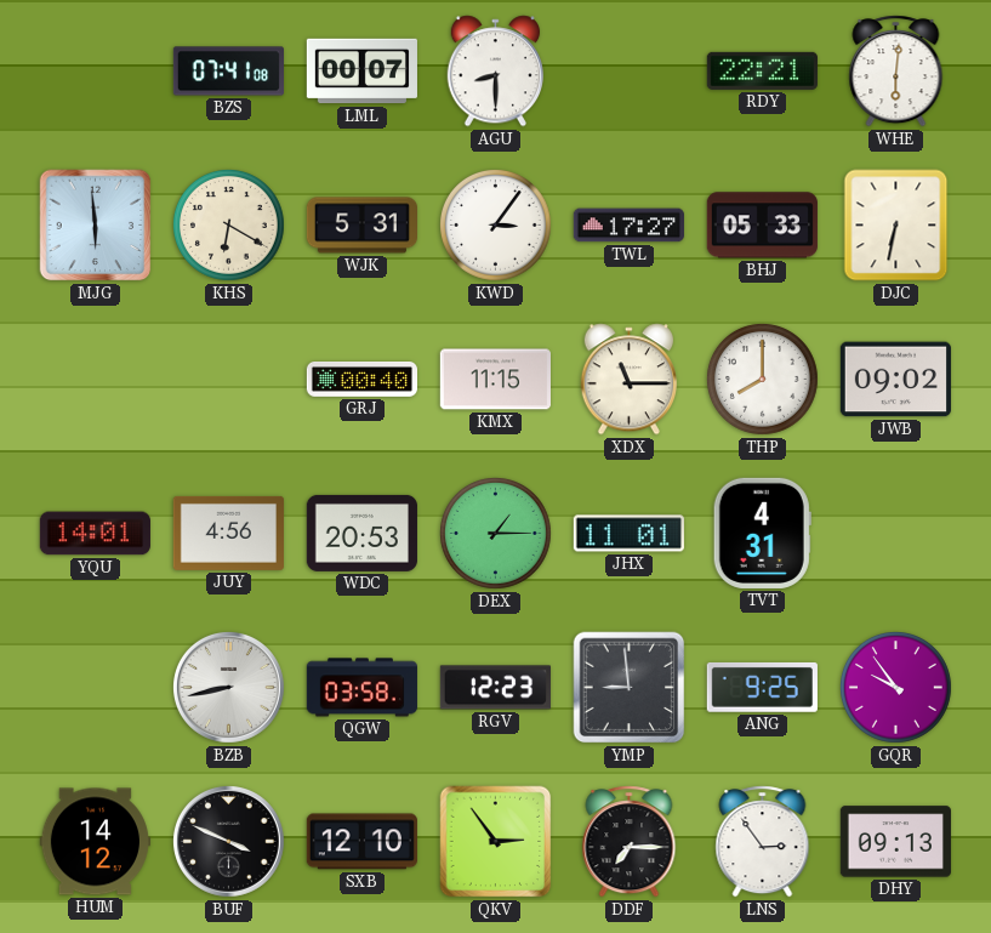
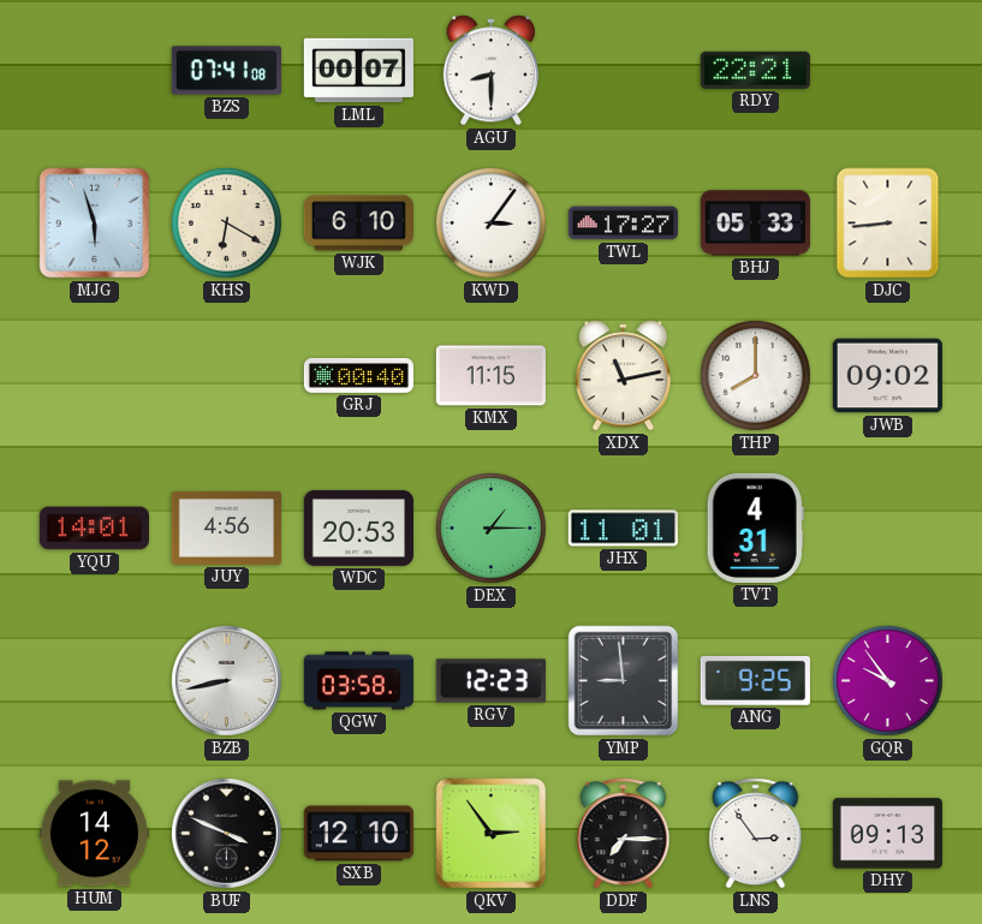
WHE: 6:01 -> none (896, 72)
MJG: 5:59 -> 5:57 (95, 223)
WJK: 5:31 -> 6:10 (358, 223)
DJC: 6:32 -> 8:44 (888, 223)
XDX: 11:15 -> 11:13 (623, 376)
